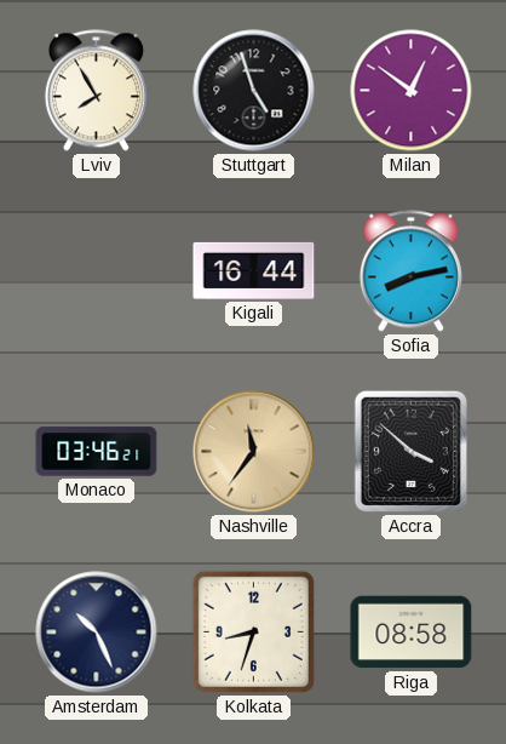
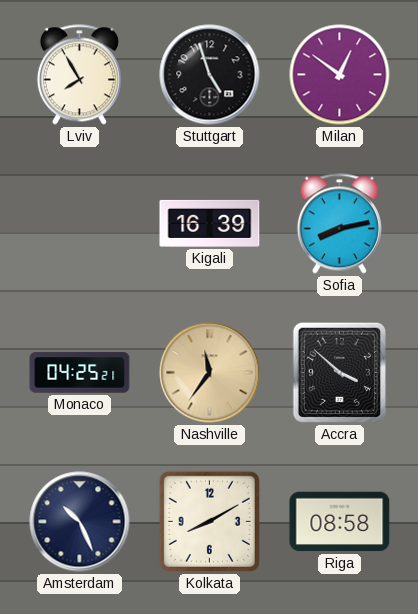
Kigali: 16:44 -> 16:39 (210, 223)
Monaco: 03:46 -> 04:25 (80, 373)
Kolkata: 8:33 -> 8:10 (209, 521)
